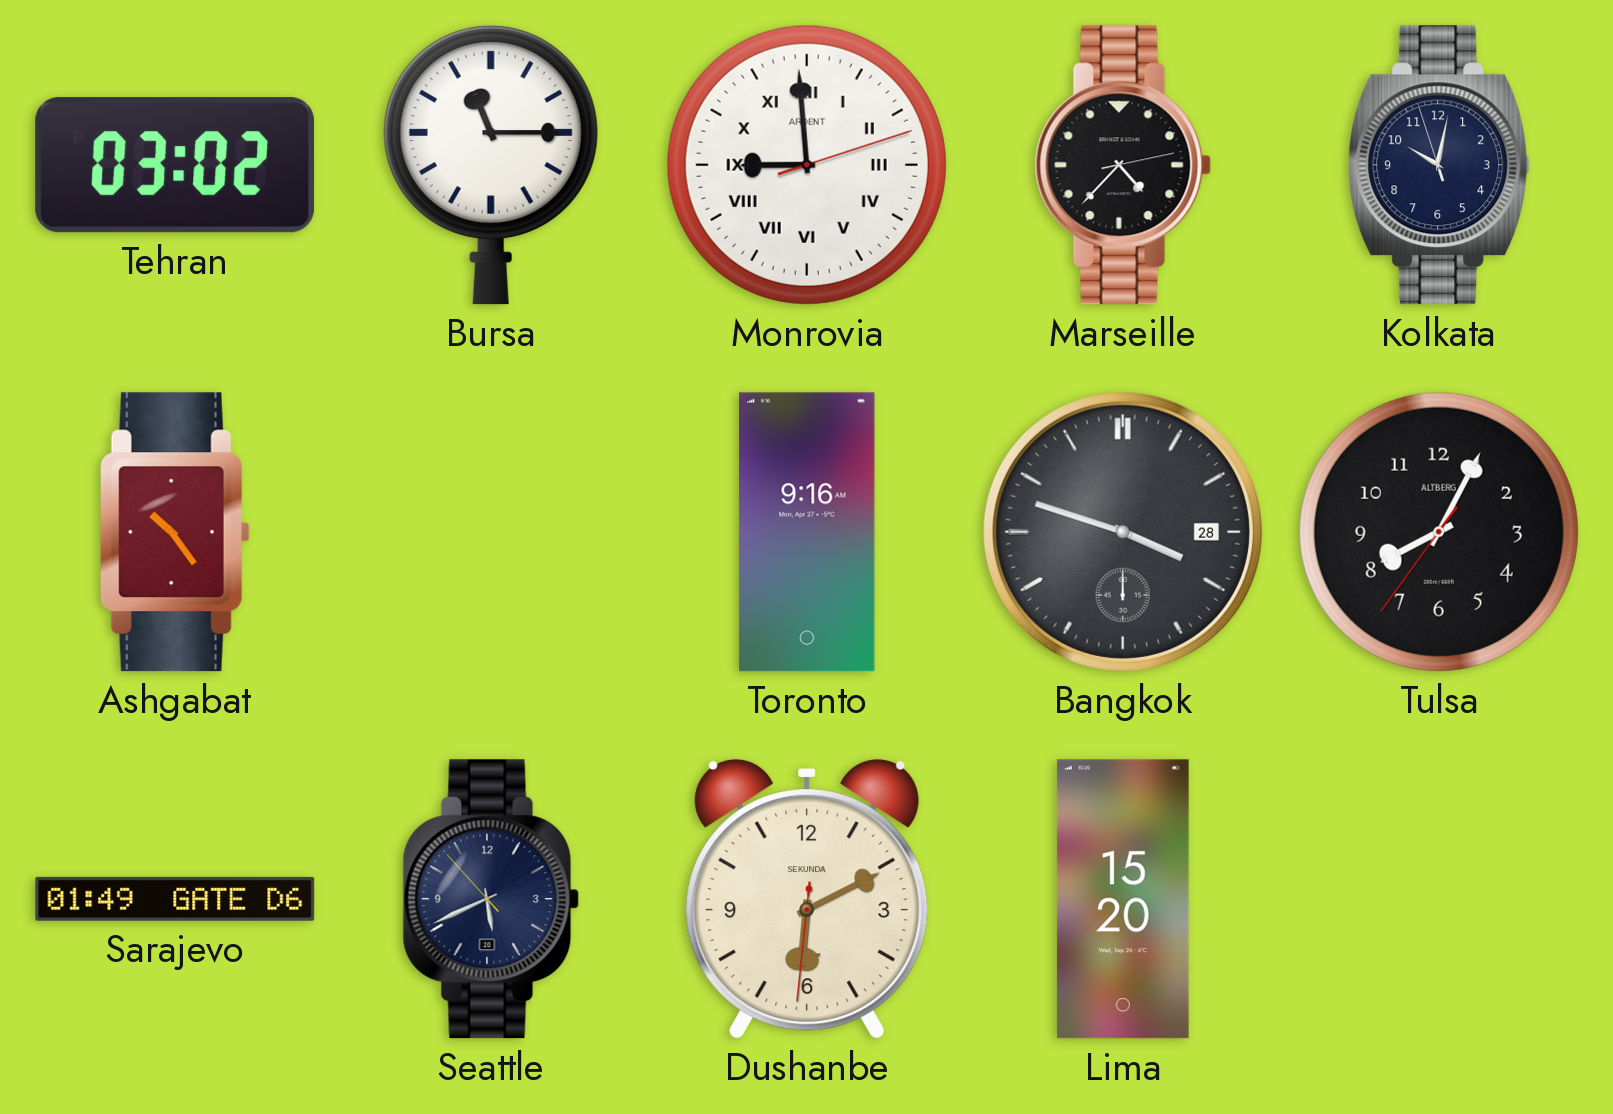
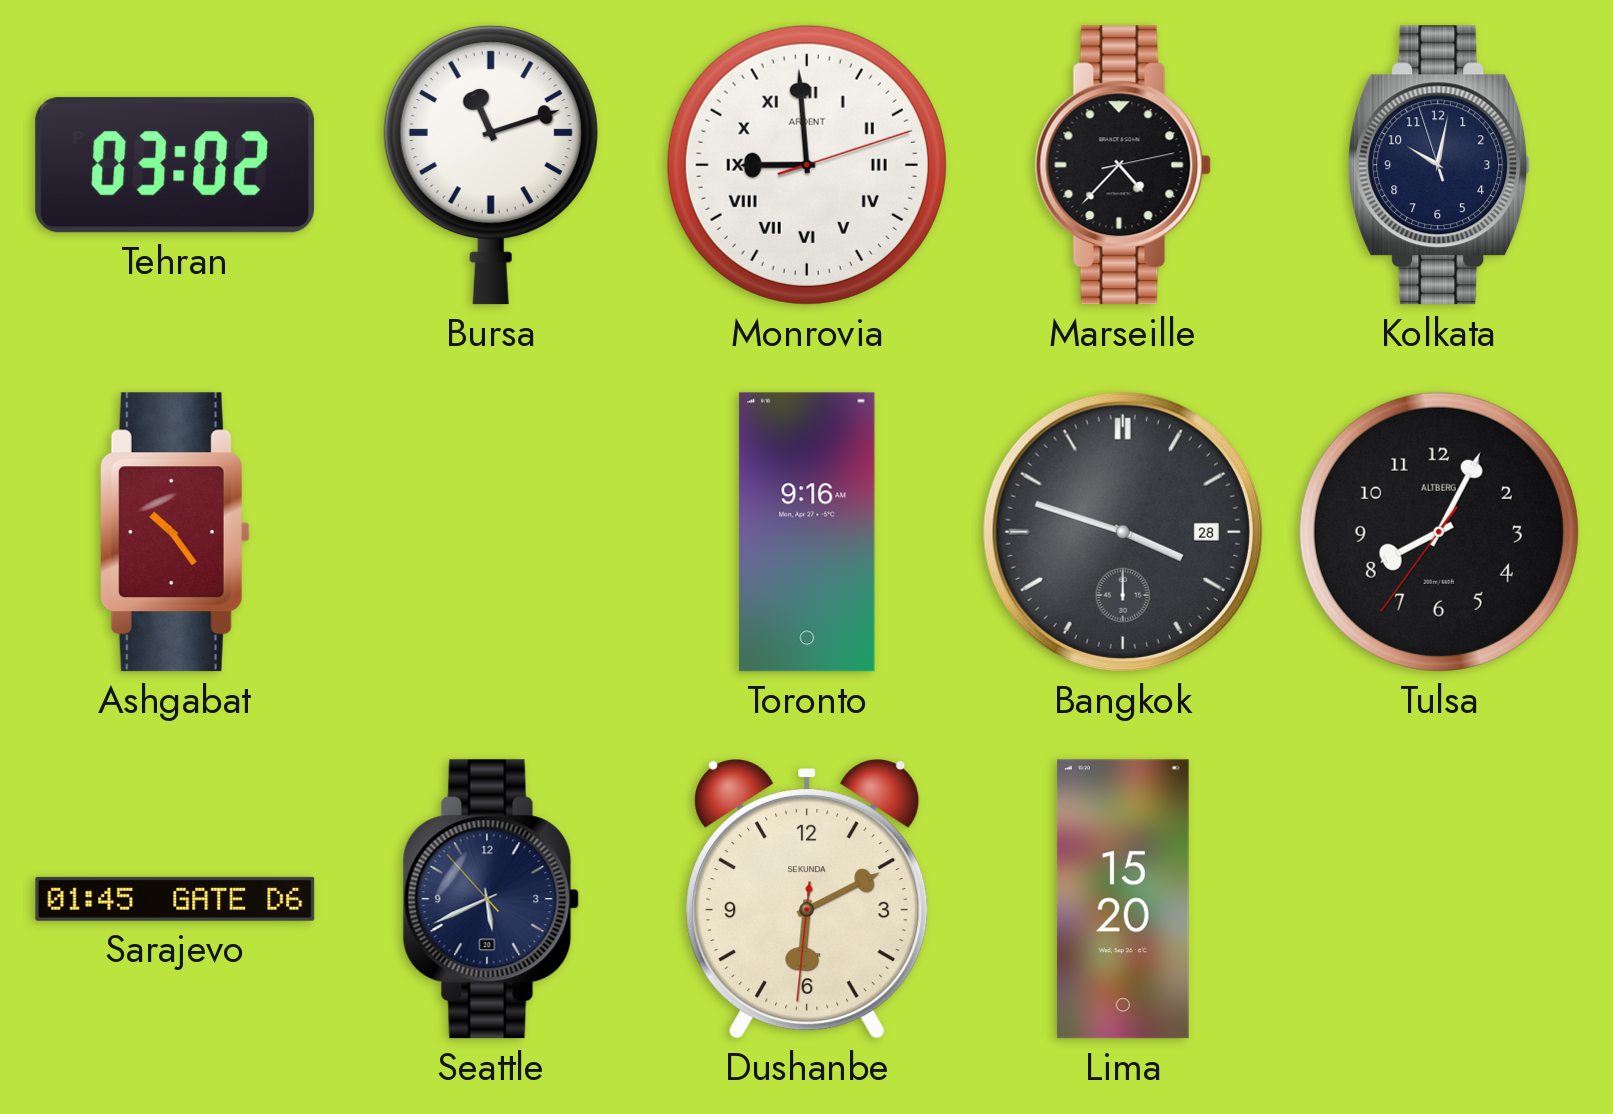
Bursa: 11:15 -> 11:12 (491, 165)
Sarajevo: 01:49 -> 01:45 (175, 899)
